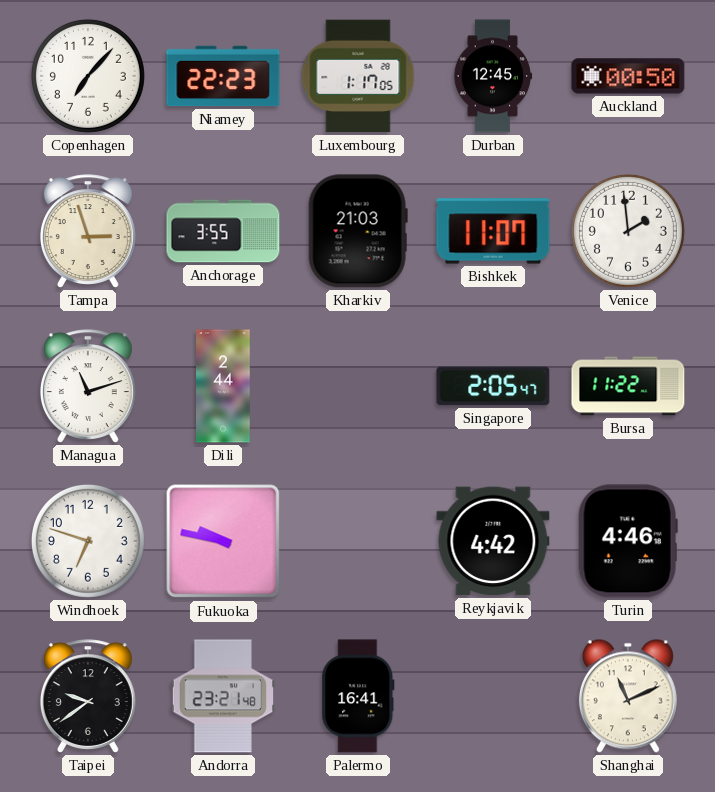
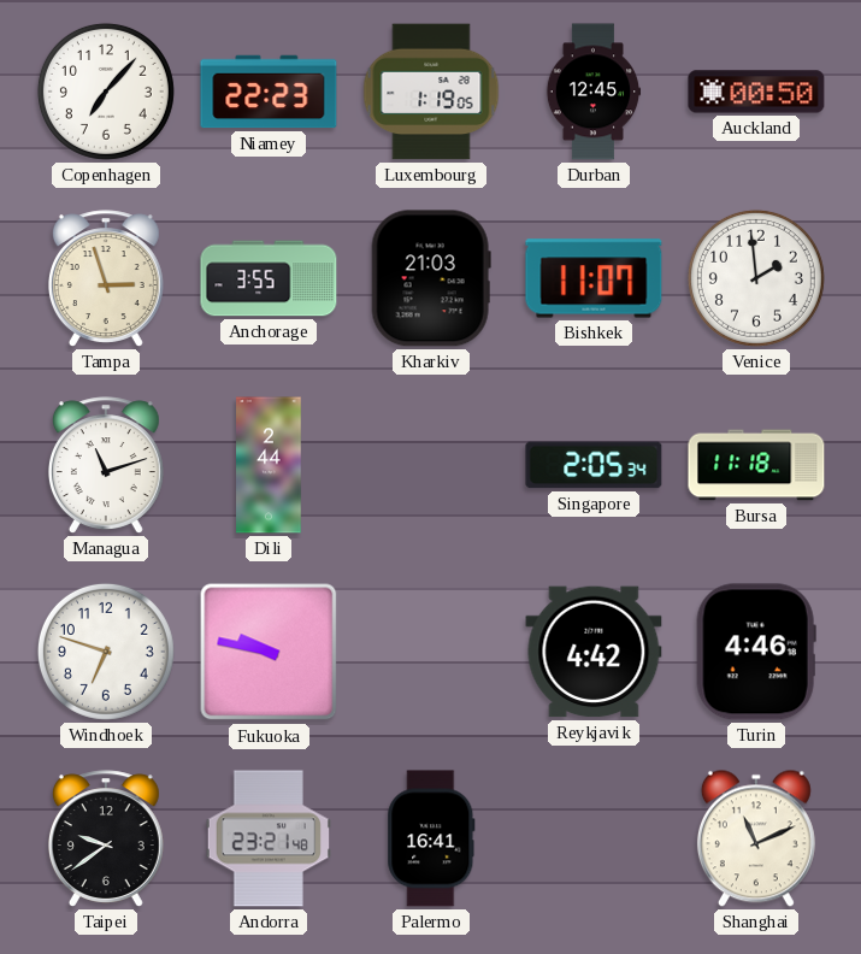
Luxembourg: 1:17 -> 1:19 (431, 92)
Singapore: 2:05:47 -> 2:05:34 (594, 465)
Bursa: 11:22 -> 11:18 (756, 465)
